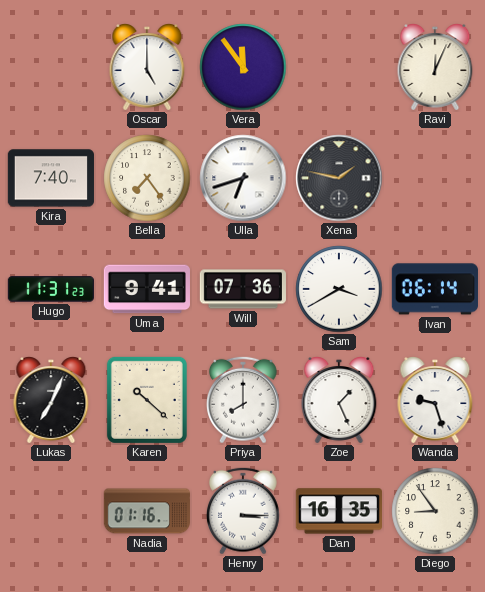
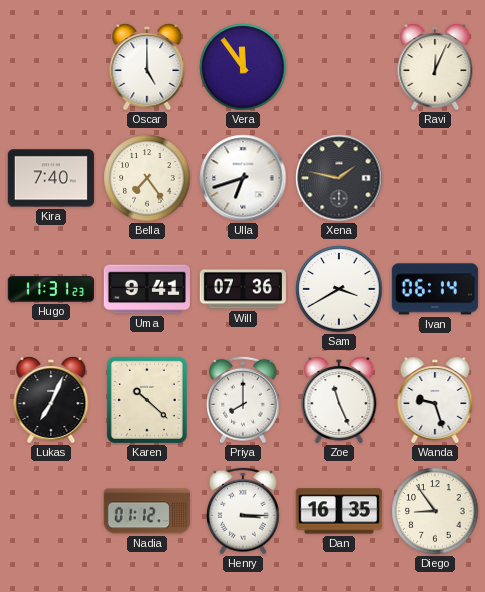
Zoe: 1:26 -> 11:26 (339, 400)
Nadia: 01:16 -> 01:12 (146, 511)
